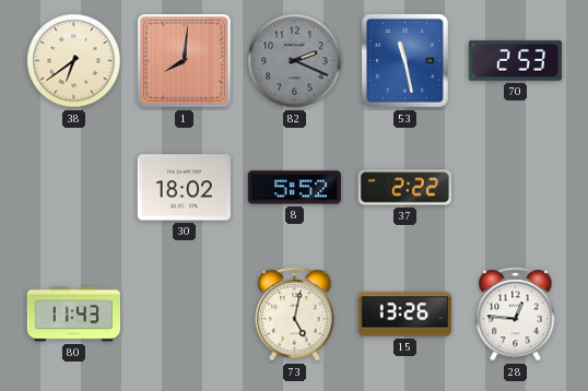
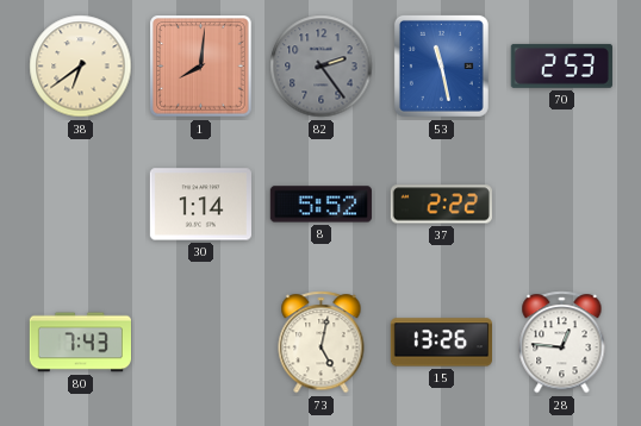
82: 2:19 -> 2:24 (322, 67)
30: 18:02 -> 1:14 (200, 205)
80: 11:43 -> 7:43 (80, 343)
